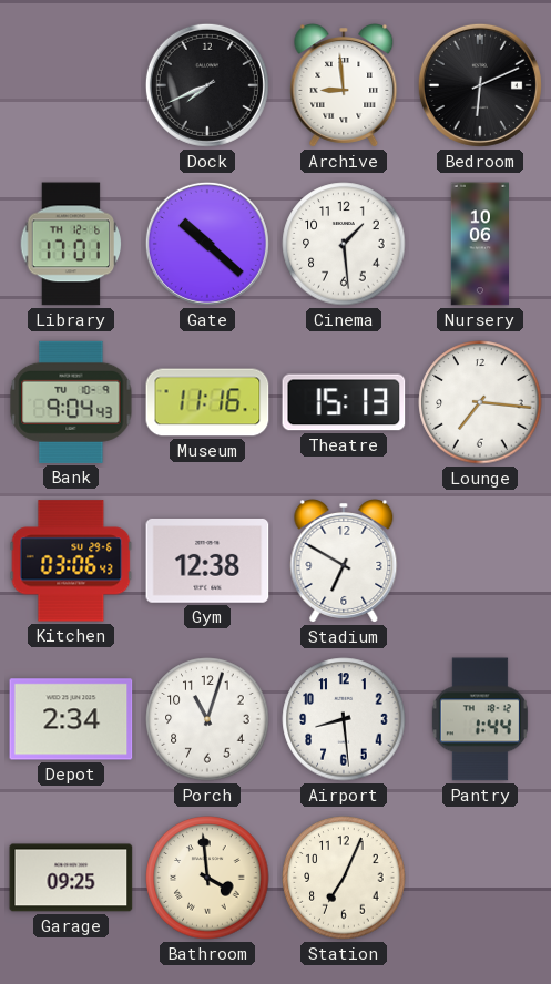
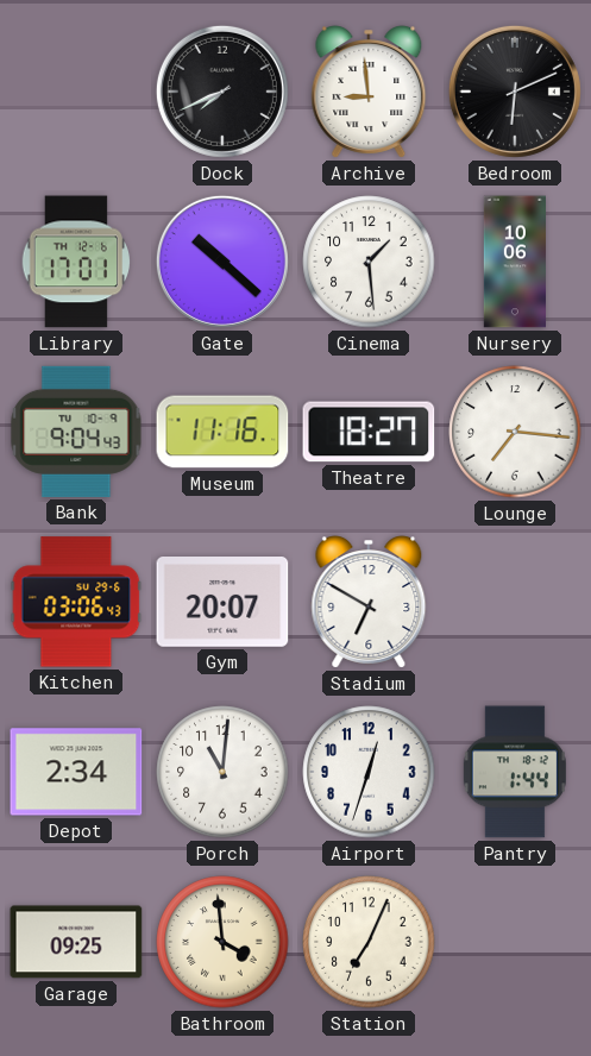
Theatre: 15:13 -> 18:27 (369, 432)
Gym: 12:38 -> 20:07 (222, 603)
Porch: 11:03 -> 11:01 (222, 772)
Airport: 8:29 -> 12:33 (369, 772)
